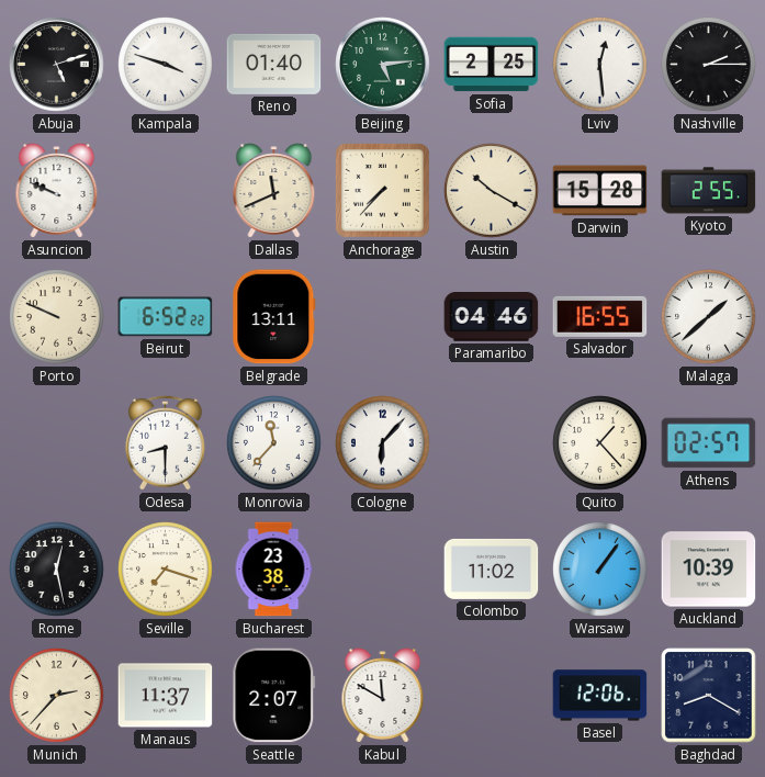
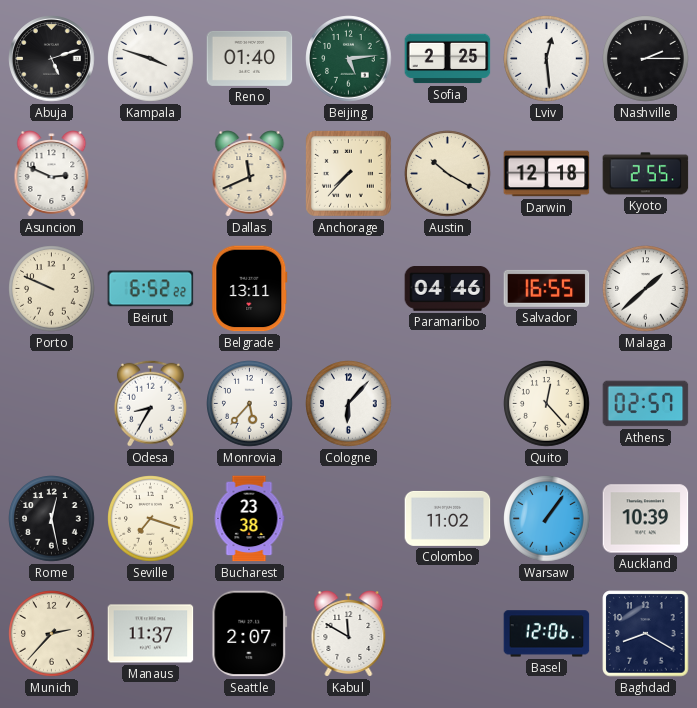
Asuncion: 9:49 -> 2:49 (52, 174)
Darwin: 15:28 -> 12:18 (547, 174)
Odesa: 8:30 -> 8:35 (150, 403)
Monrovia: 11:37 -> 5:37 (250, 404)
Quito: 1:23 -> 12:23 (547, 404)
